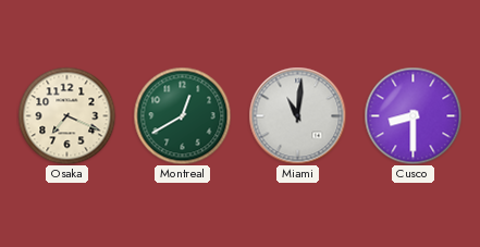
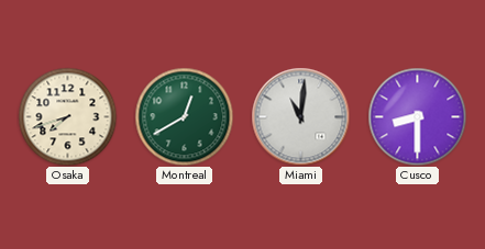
Osaka: 7:19 -> 7:42 (67, 116)
